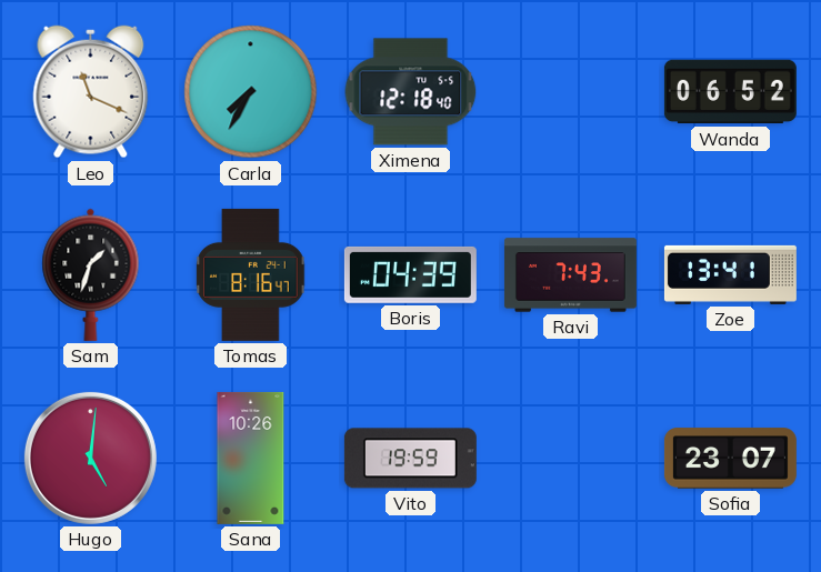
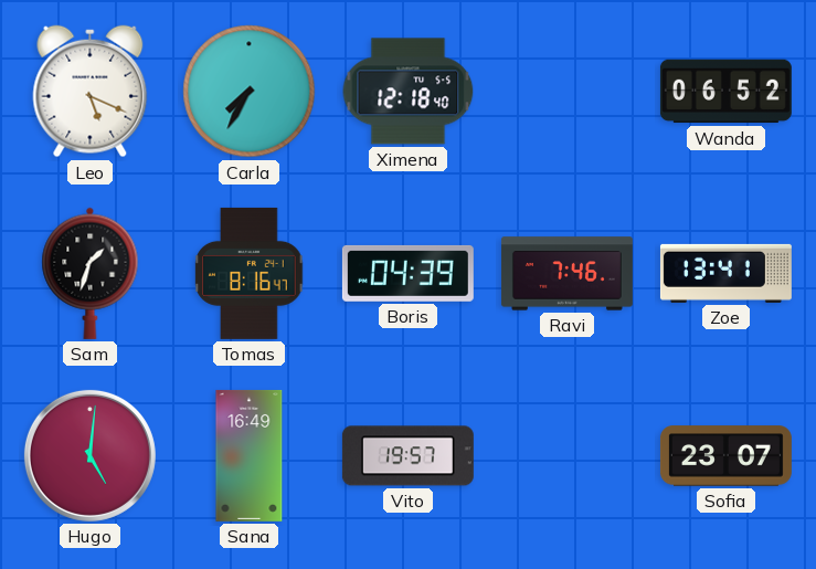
Leo: 11:19 -> 5:19 (91, 92)
Ravi: 7:43 -> 7:46 (566, 274)
Sana: 10:26 -> 16:49 (250, 455)
Vito: 19:59 -> 19:57 (407, 456)
